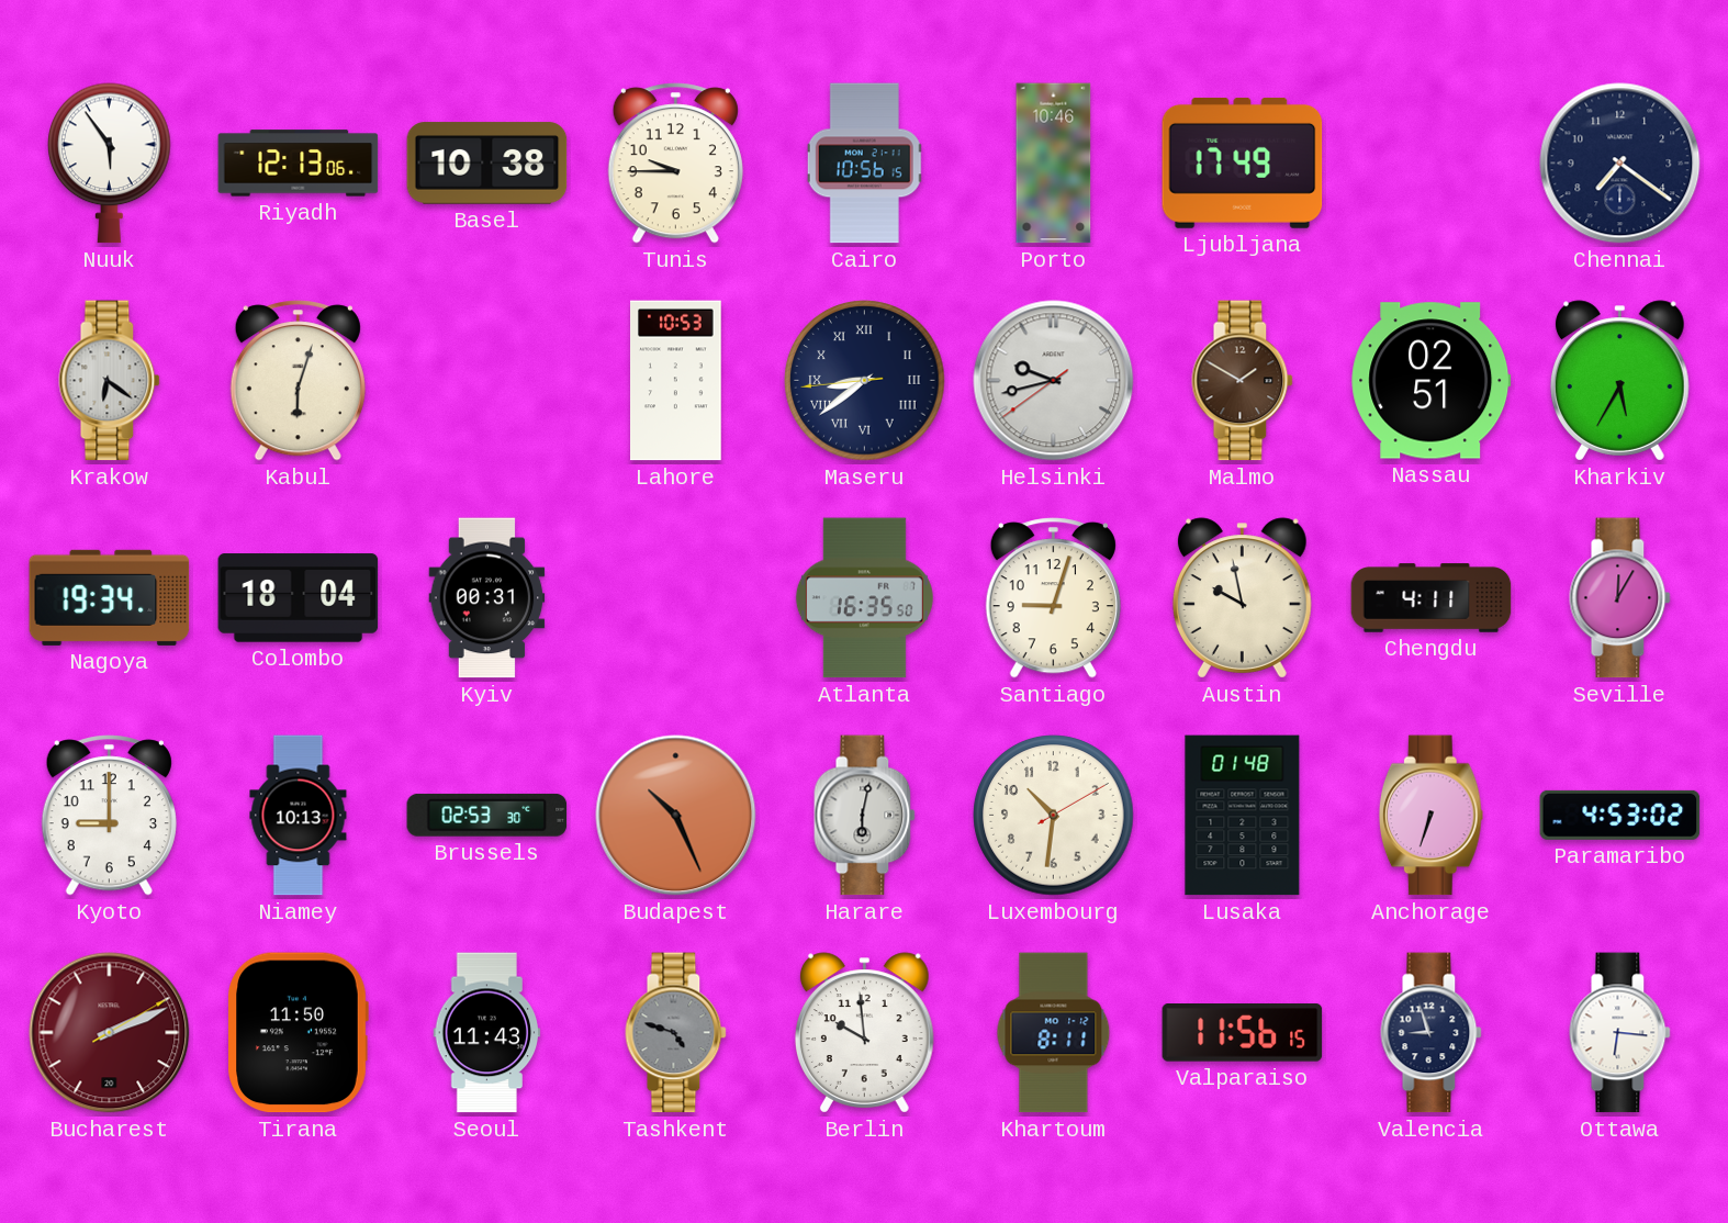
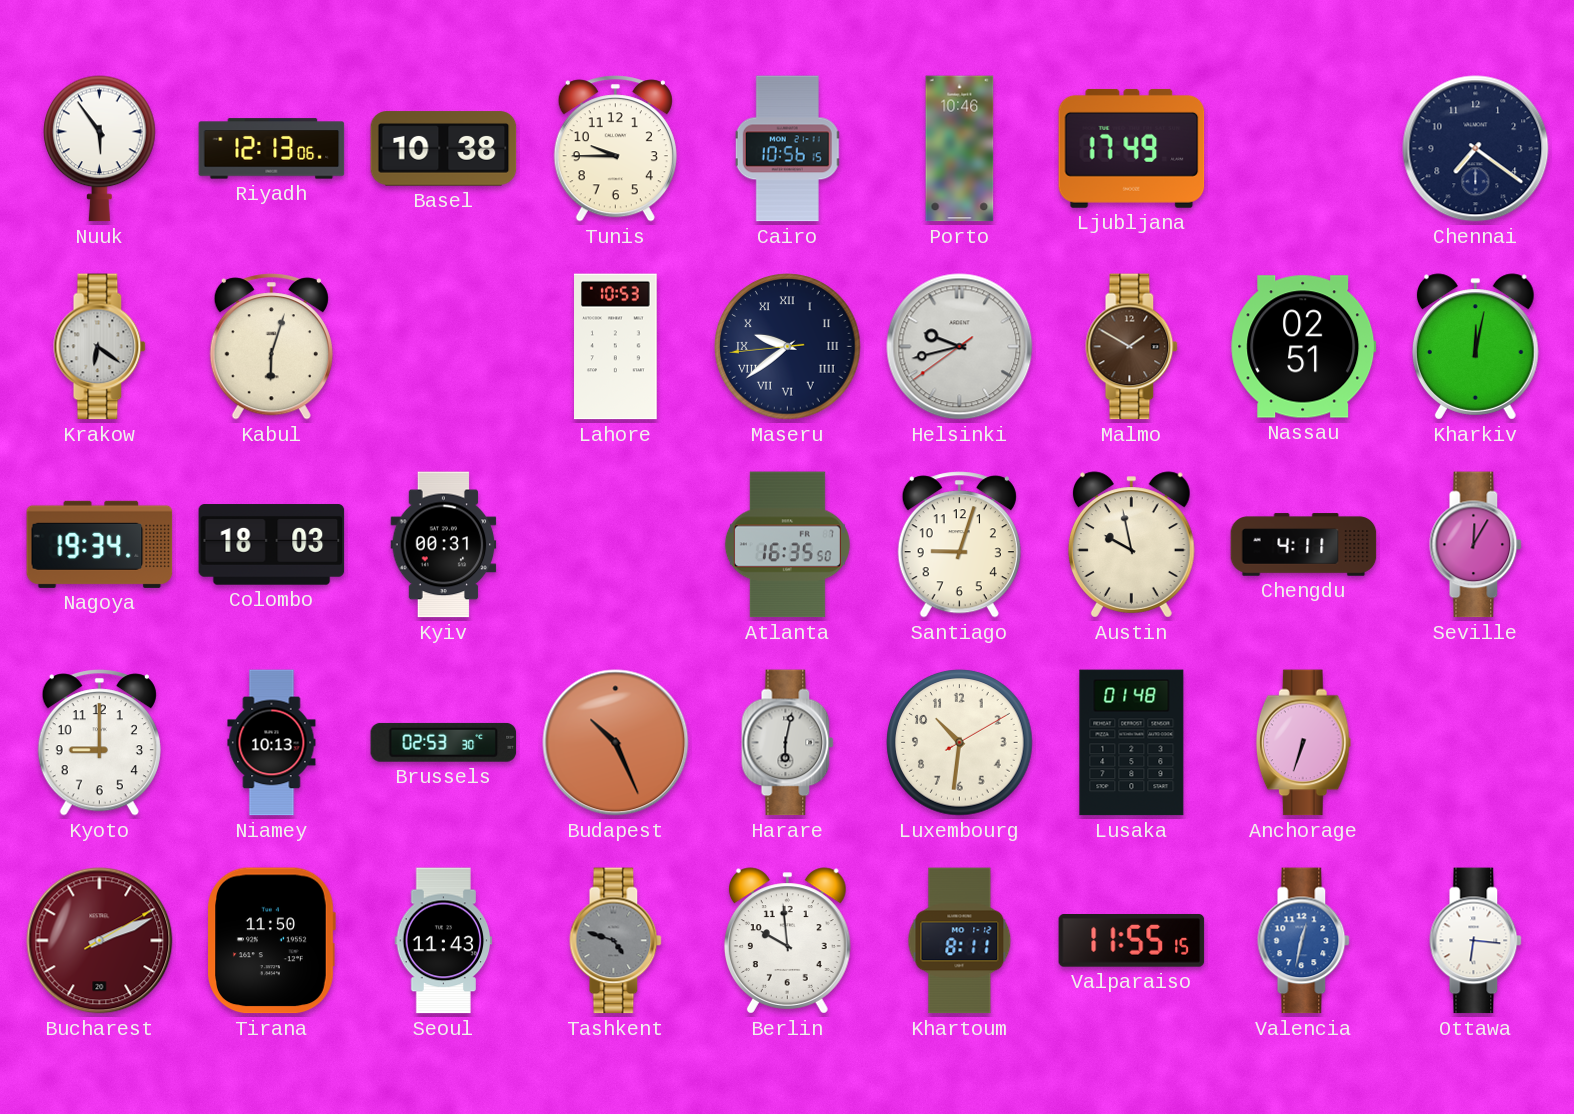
Maseru: 8:38 -> 9:38 (788, 347)
Kharkiv: 5:35 -> 12:02 (1475, 347)
Colombo: 18:04 -> 18:03 (272, 545)
Paramaribo: 4:53 -> none (1620, 815)
Valparaiso: 11:56 -> 11:55 (1132, 941)
Valencia: 8:57 -> 12:32 (1304, 941)
Valencia dial: navy -> blue (1304, 941)
